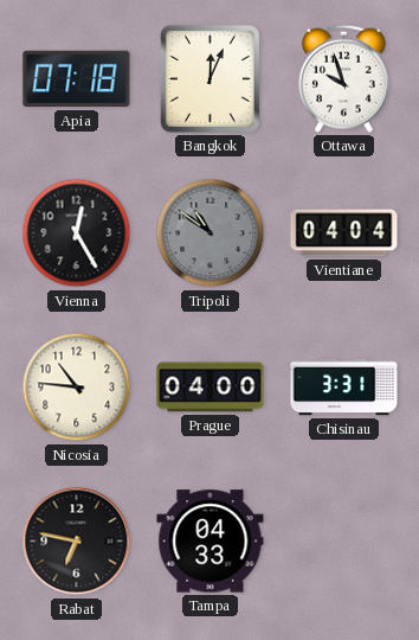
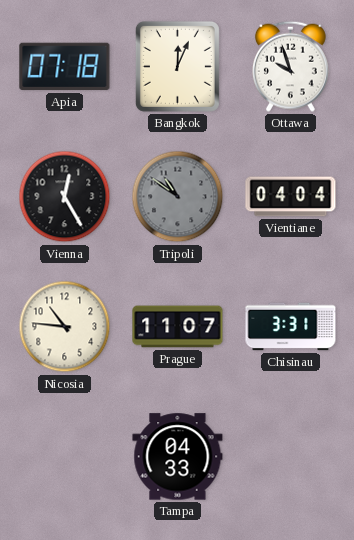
Prague: 04:00 -> 11:07 (178, 327)
Rabat: 6:47 -> none (77, 542)
